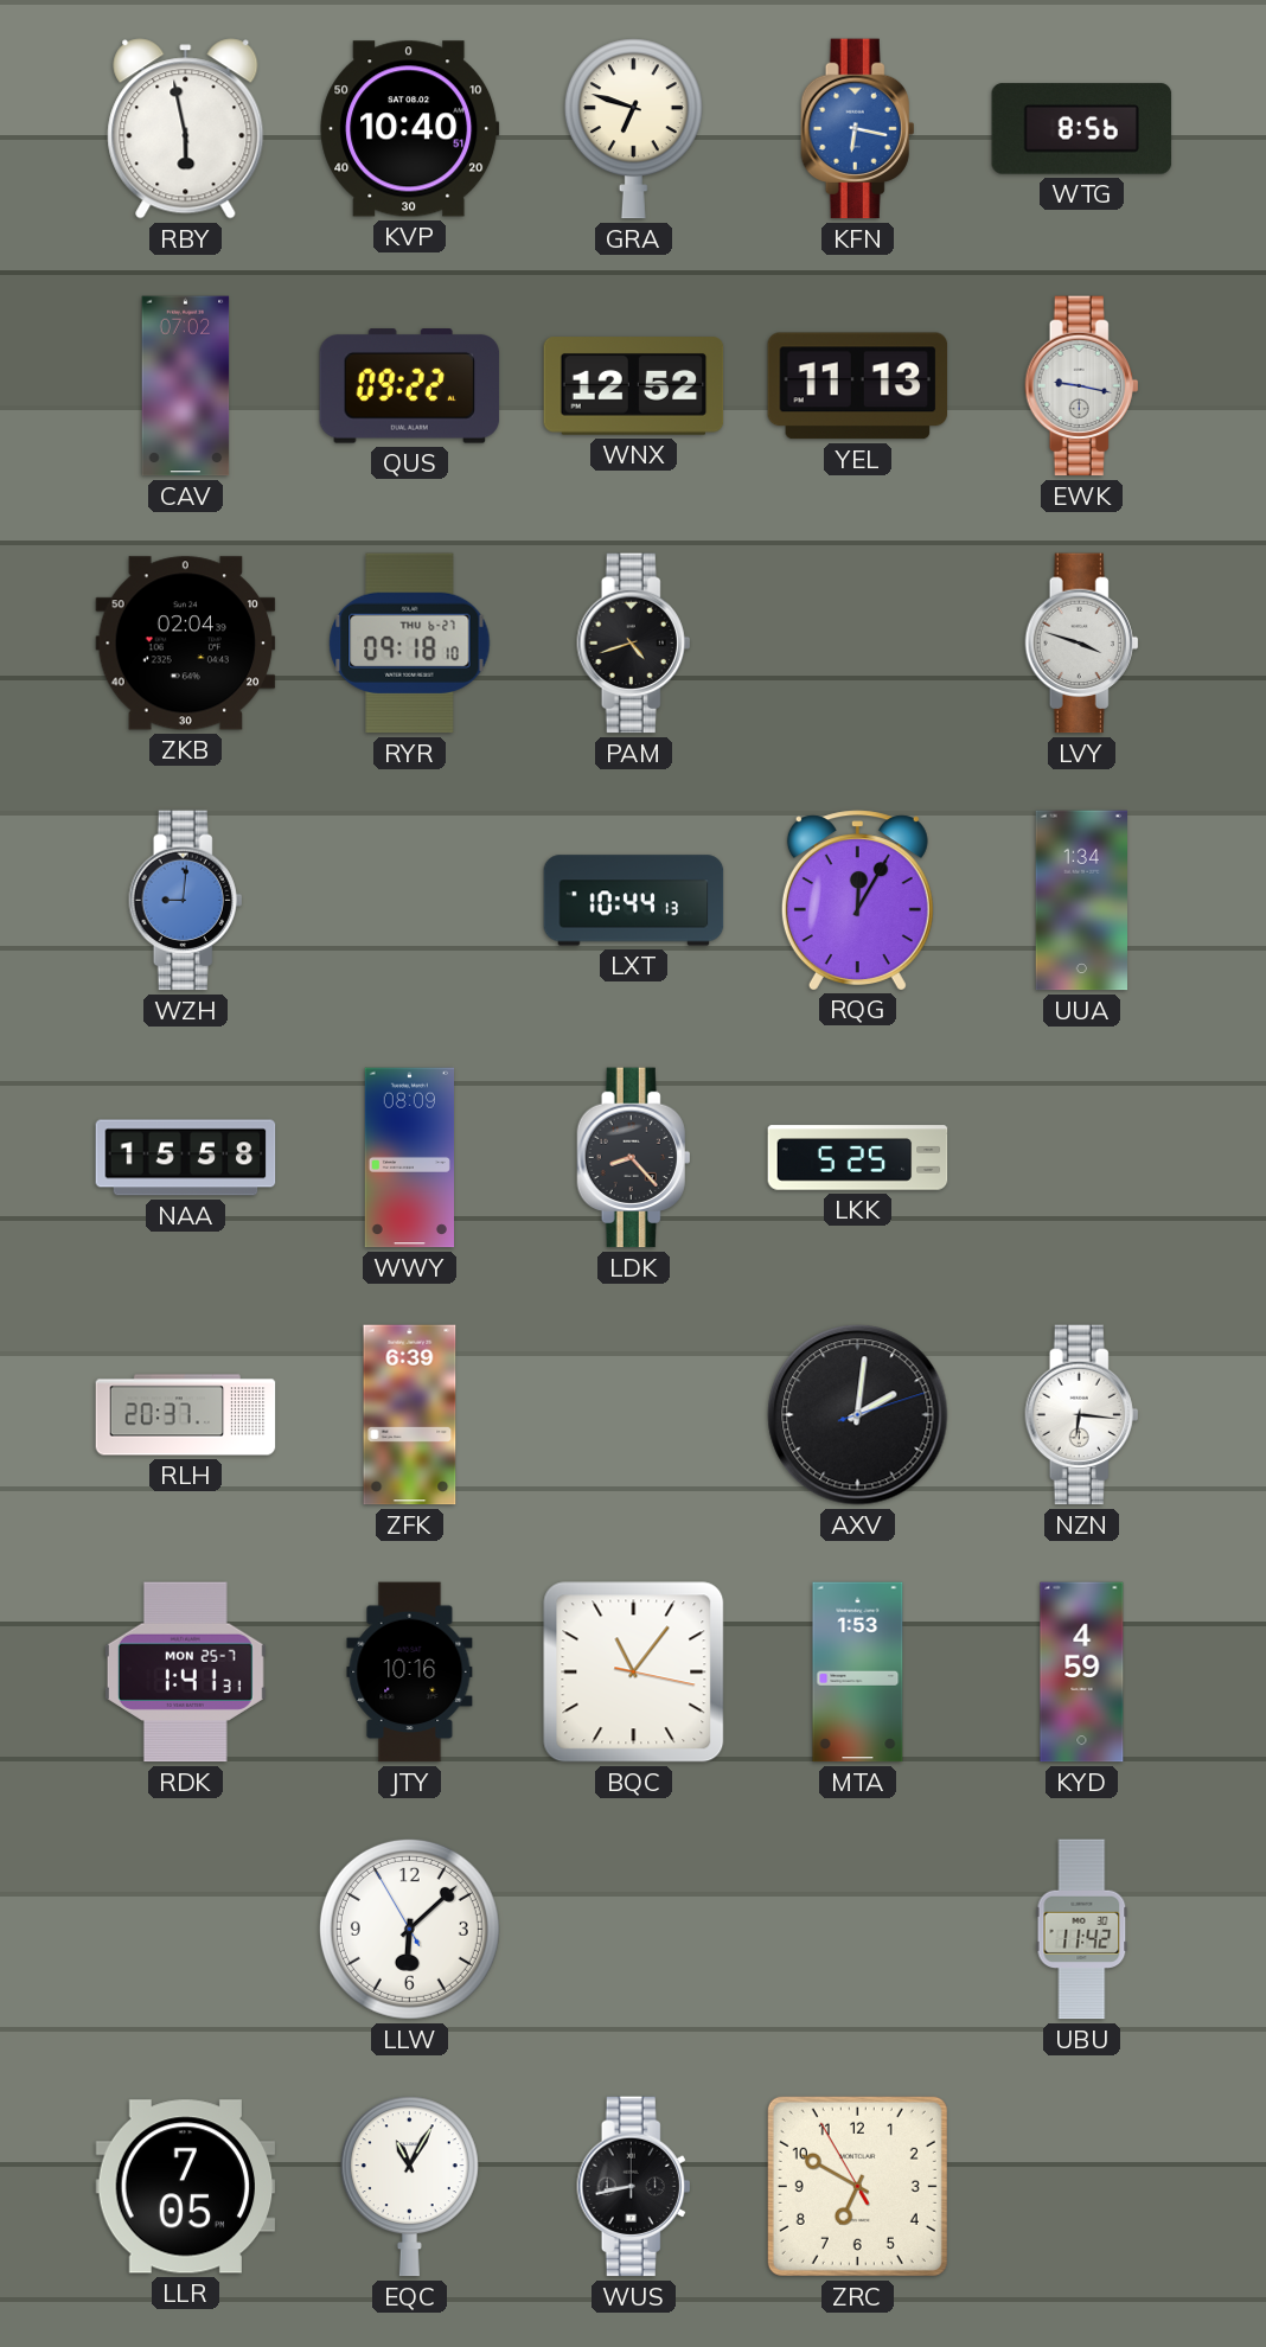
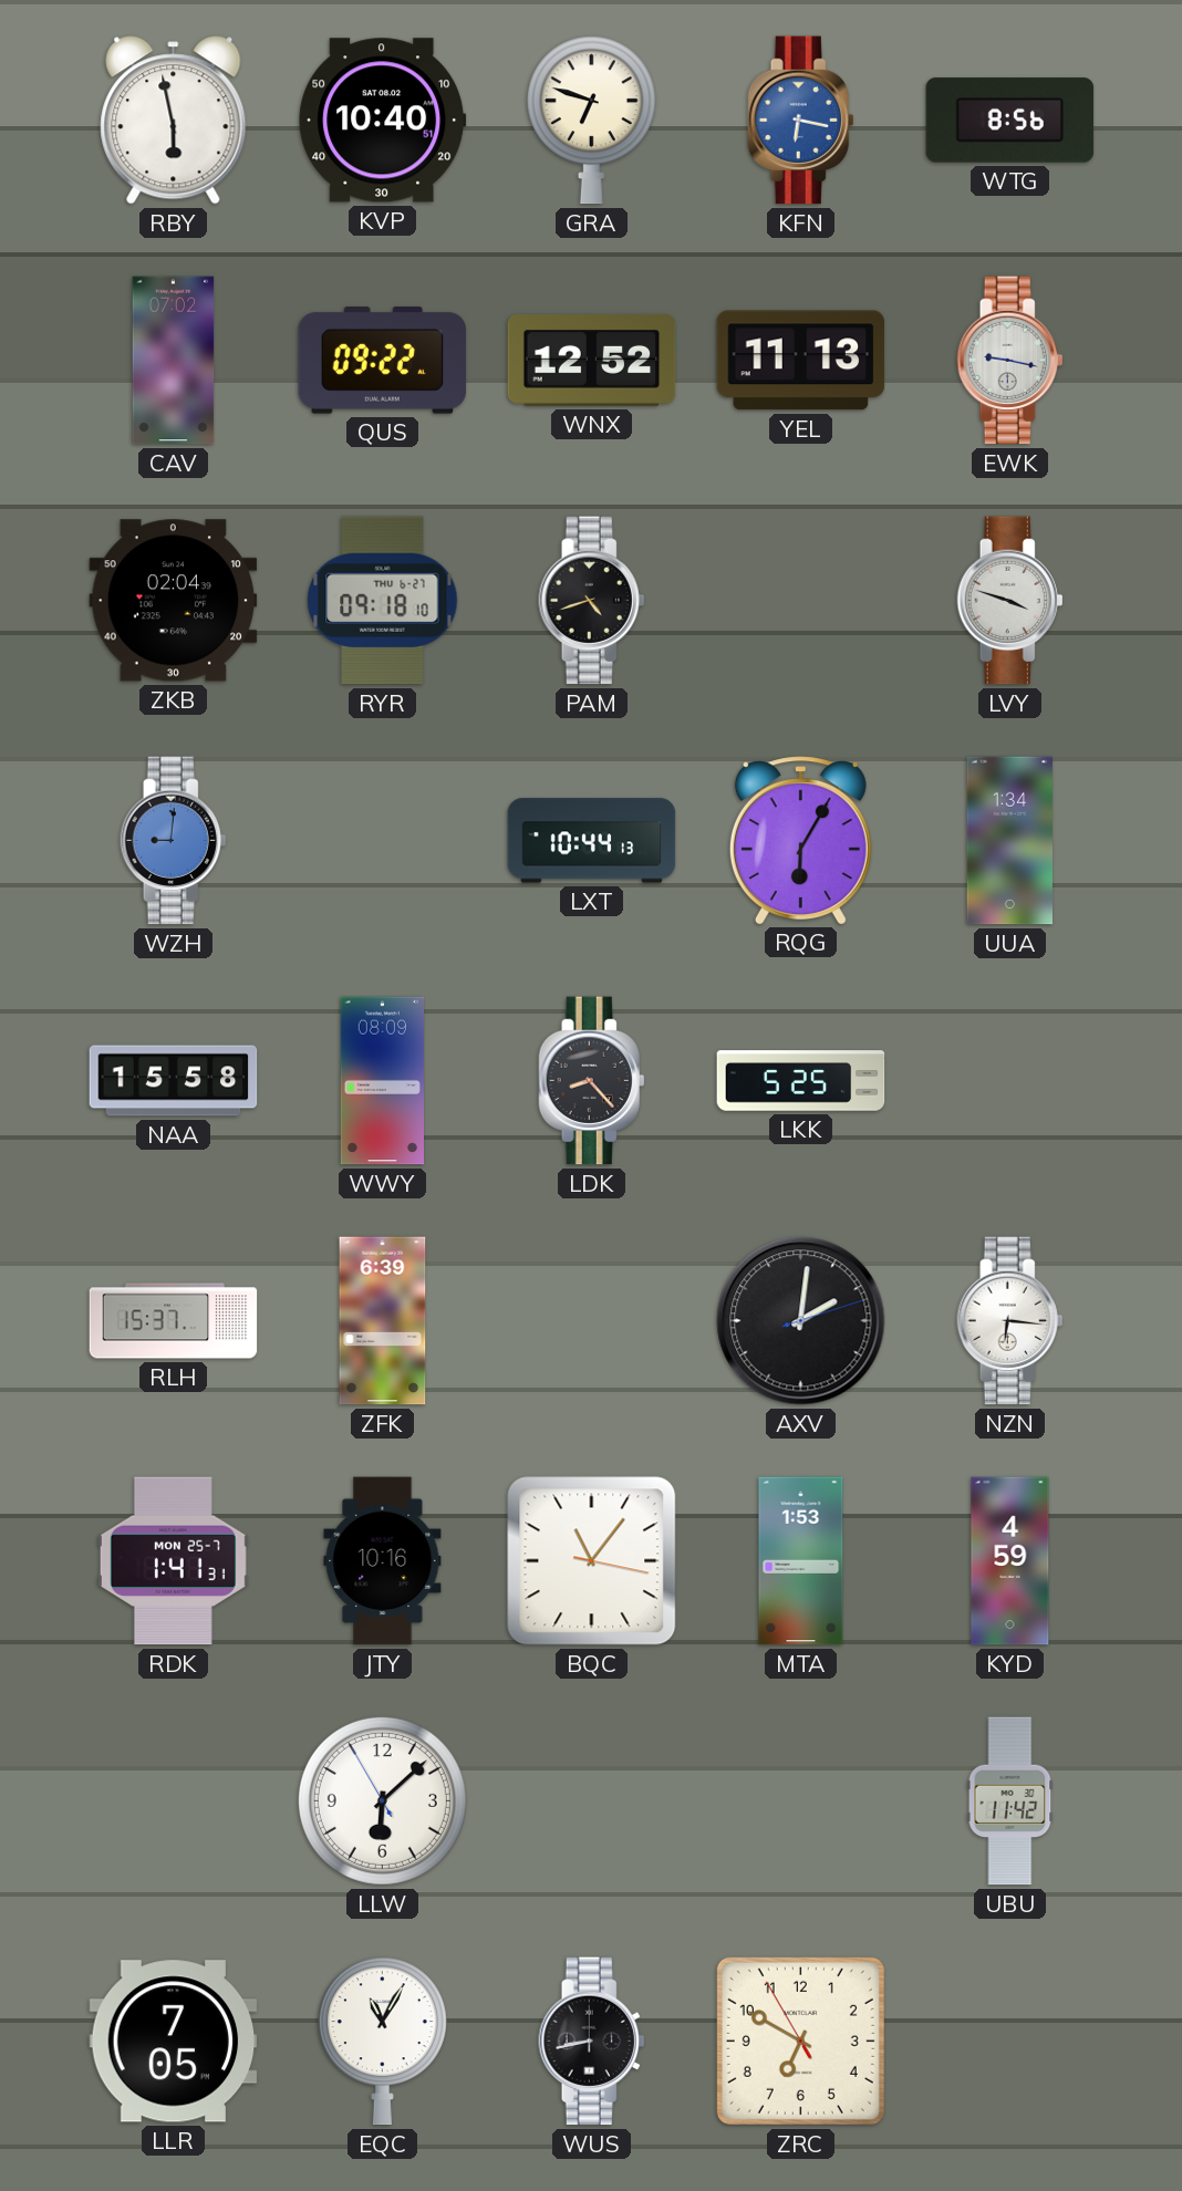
RQG: 12:05 -> 6:05 (800, 840)
RLH: 20:37 -> 15:37 (174, 1321)
